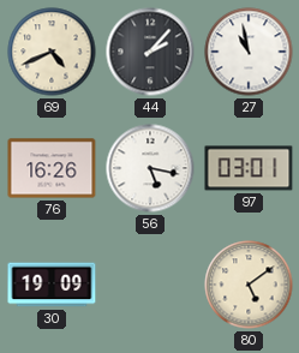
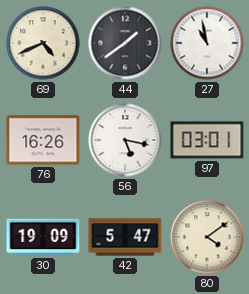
44: 2:07 -> 1:39 (125, 43)
42: none -> 5:47 (125, 237)
80: 5:09 -> 4:09 (207, 237)
